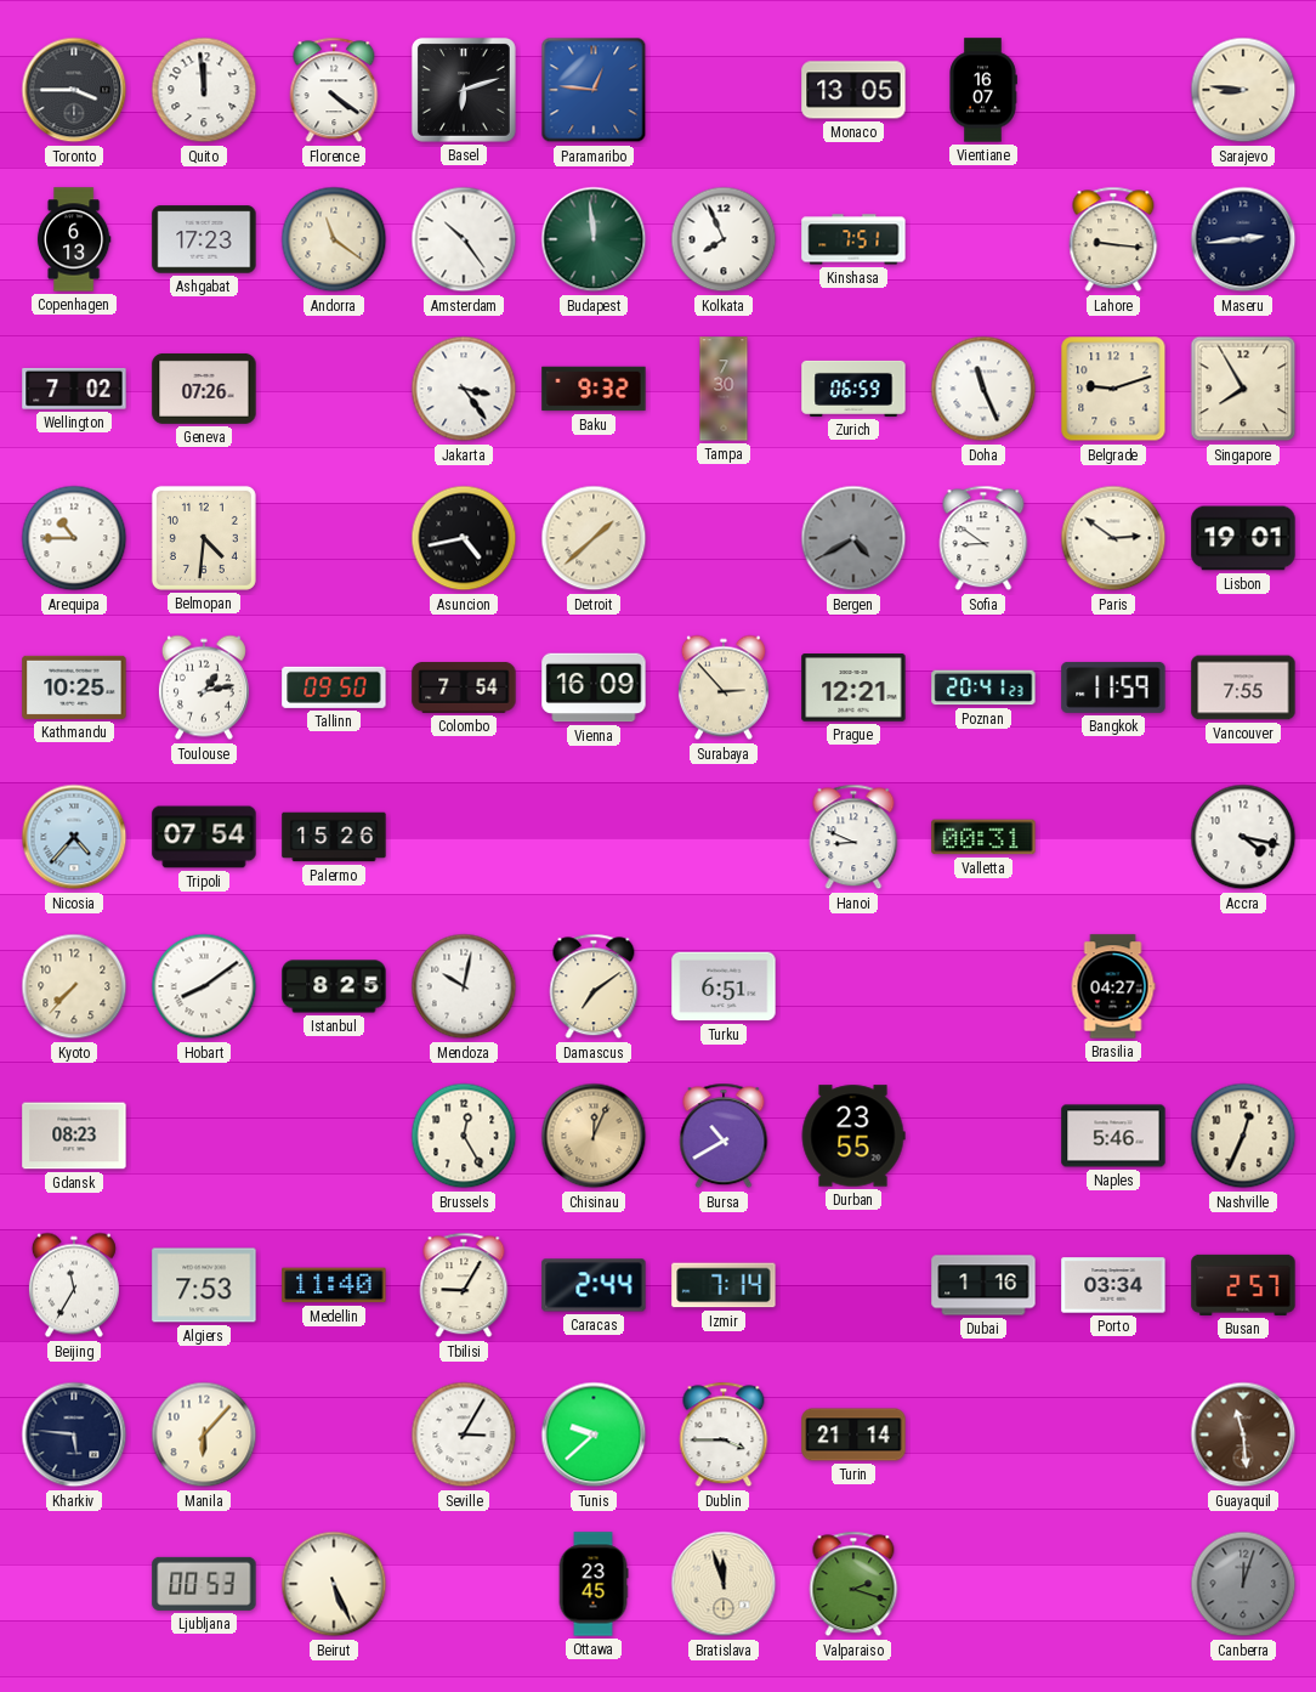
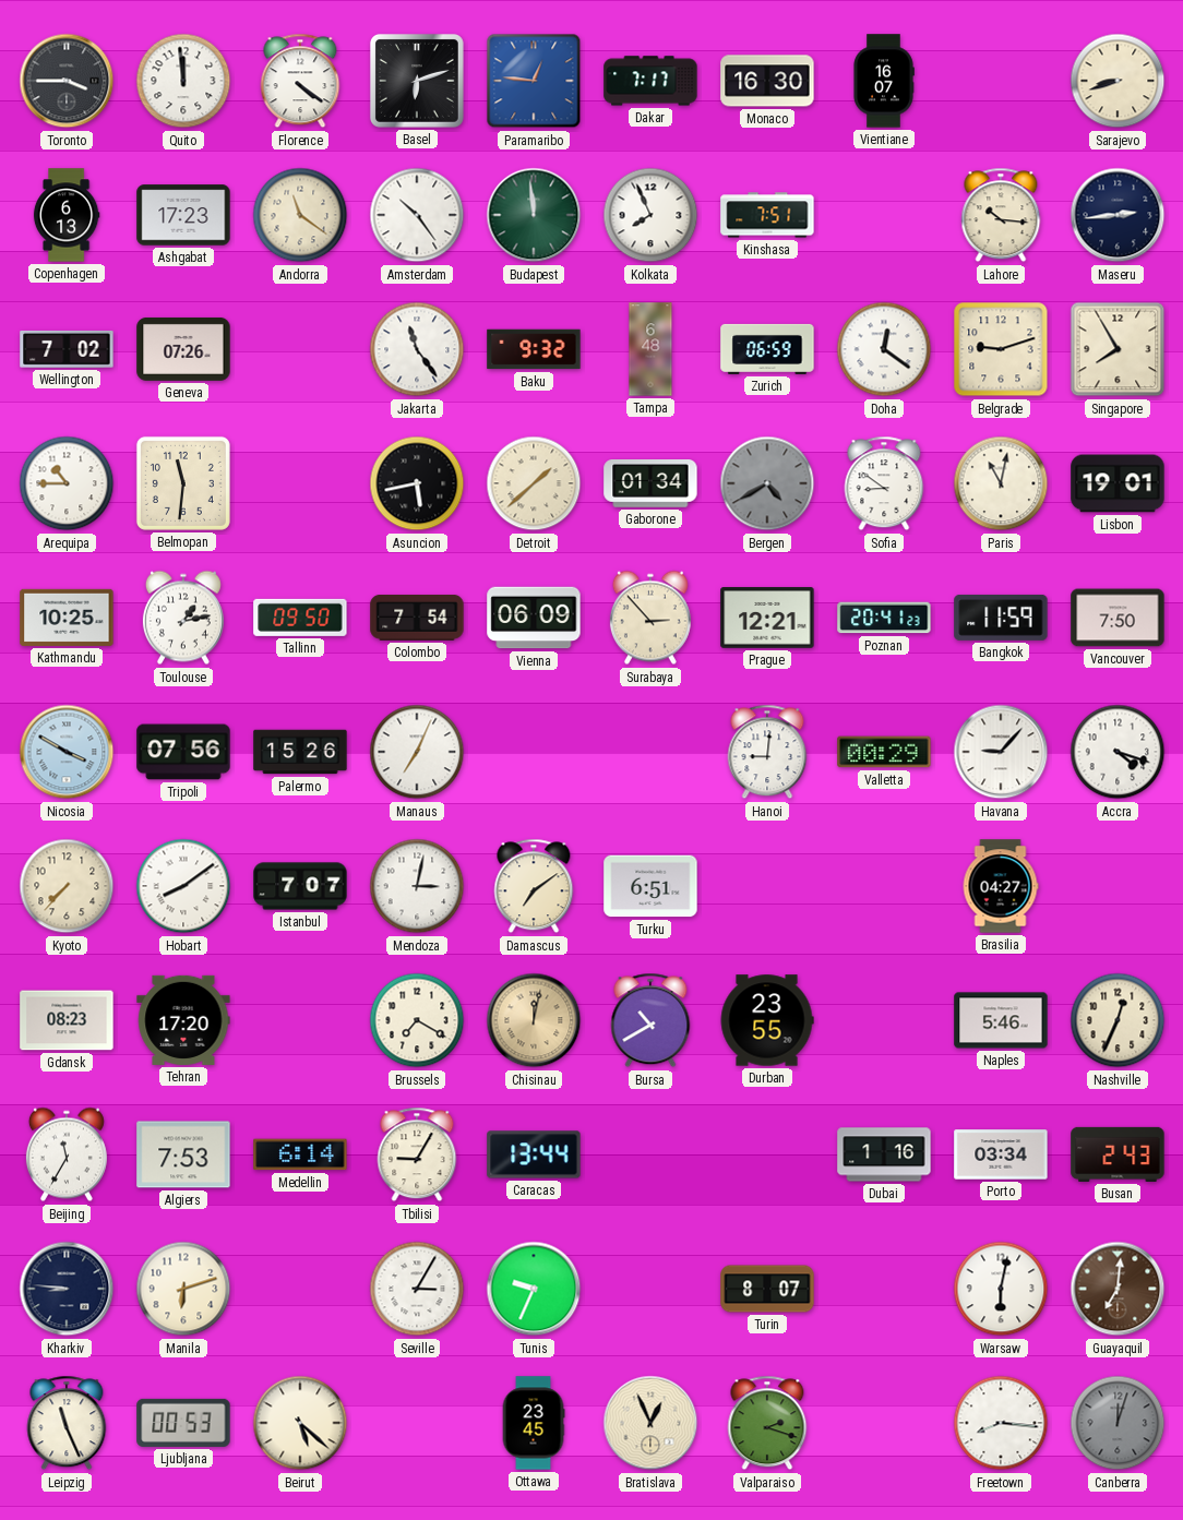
Dakar: none -> 7:17 (650, 81)
Monaco: 13:05 -> 16:30 (767, 81)
Sarajevo: 8:46 -> 8:42 (1118, 81)
Lahore: 9:16 -> 10:16 (1001, 215)
Jakarta: 3:24 -> 11:24 (417, 349)
Tampa: 7:30 -> 6:48 (650, 349)
Doha: 11:26 -> 12:21 (884, 349)
Belmopan: 4:31 -> 11:31 (183, 483)
Asuncion: 4:43 -> 5:43 (417, 483)
Gaborone: none -> 01:34 (650, 484)
Paris: 2:51 -> 11:02 (1001, 483)
Vienna: 16:09 -> 06:09 (534, 618)
Vancouver: 7:55 -> 7:50 (1118, 618)
Nicosia: 4:37 -> 3:50 (67, 752)
Tripoli: 07:54 -> 07:56 (183, 752)
Manaus: none -> 7:04 (417, 752)
Hanoi: 8:49 -> 9:01 (767, 752)
Valletta: 00:31 -> 00:29 (884, 752)
Havana: none -> 9:07 (1001, 752)
Accra: 4:17 -> 4:18 (1118, 752)
Istanbul: 8:25 -> 7:07 (300, 886)
Mendoza: 10:02 -> 3:02 (417, 886)
Tehran: none -> 17:20 (183, 1020)
Brussels: 12:25 -> 7:20 (417, 1020)
Chisinau: 12:04 -> 12:02 (534, 1020)
Medellin: 11:40 -> 6:14 (300, 1154)
Caracas: 2:44 -> 13:44 (534, 1154)
Izmir: 7:14 -> none (724, 1285)
Busan: 2:57 -> 2:43 (1118, 1154)
Kharkiv: 5:46 -> 8:46 (67, 1289)
Manila: 6:07 -> 6:12 (183, 1289)
Tunis: 9:38 -> 9:34 (534, 1289)
Dublin: 3:45 -> none (724, 1434)
Turin: 21:14 -> 8:07 (767, 1289)
Warsaw: none -> 6:02 (1001, 1289)
Guayaquil: 11:29 -> 7:01 (1118, 1289)
Leipzig: none -> 11:26 (67, 1423)
Beirut: 5:26 -> 5:22 (300, 1423)
Bratislava: 11:57 -> 12:56 (650, 1423)
Freetown: none -> 8:16 (1001, 1423)
